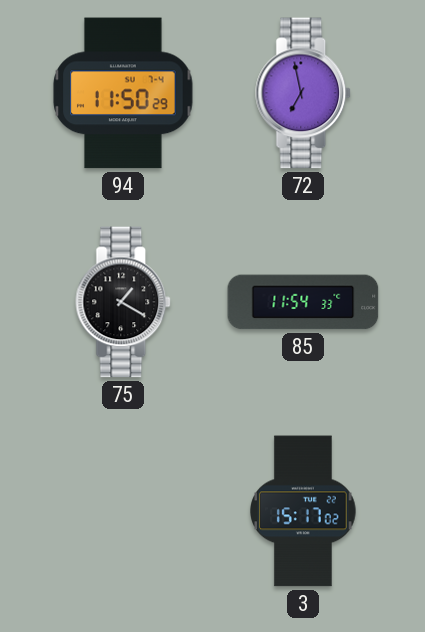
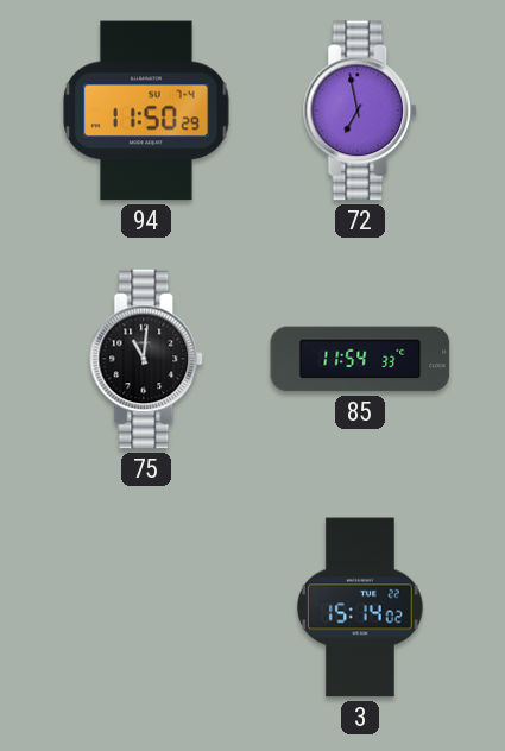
75: 1:20 -> 11:01 (147, 359)
3: 15:17 -> 15:14 (361, 607)
